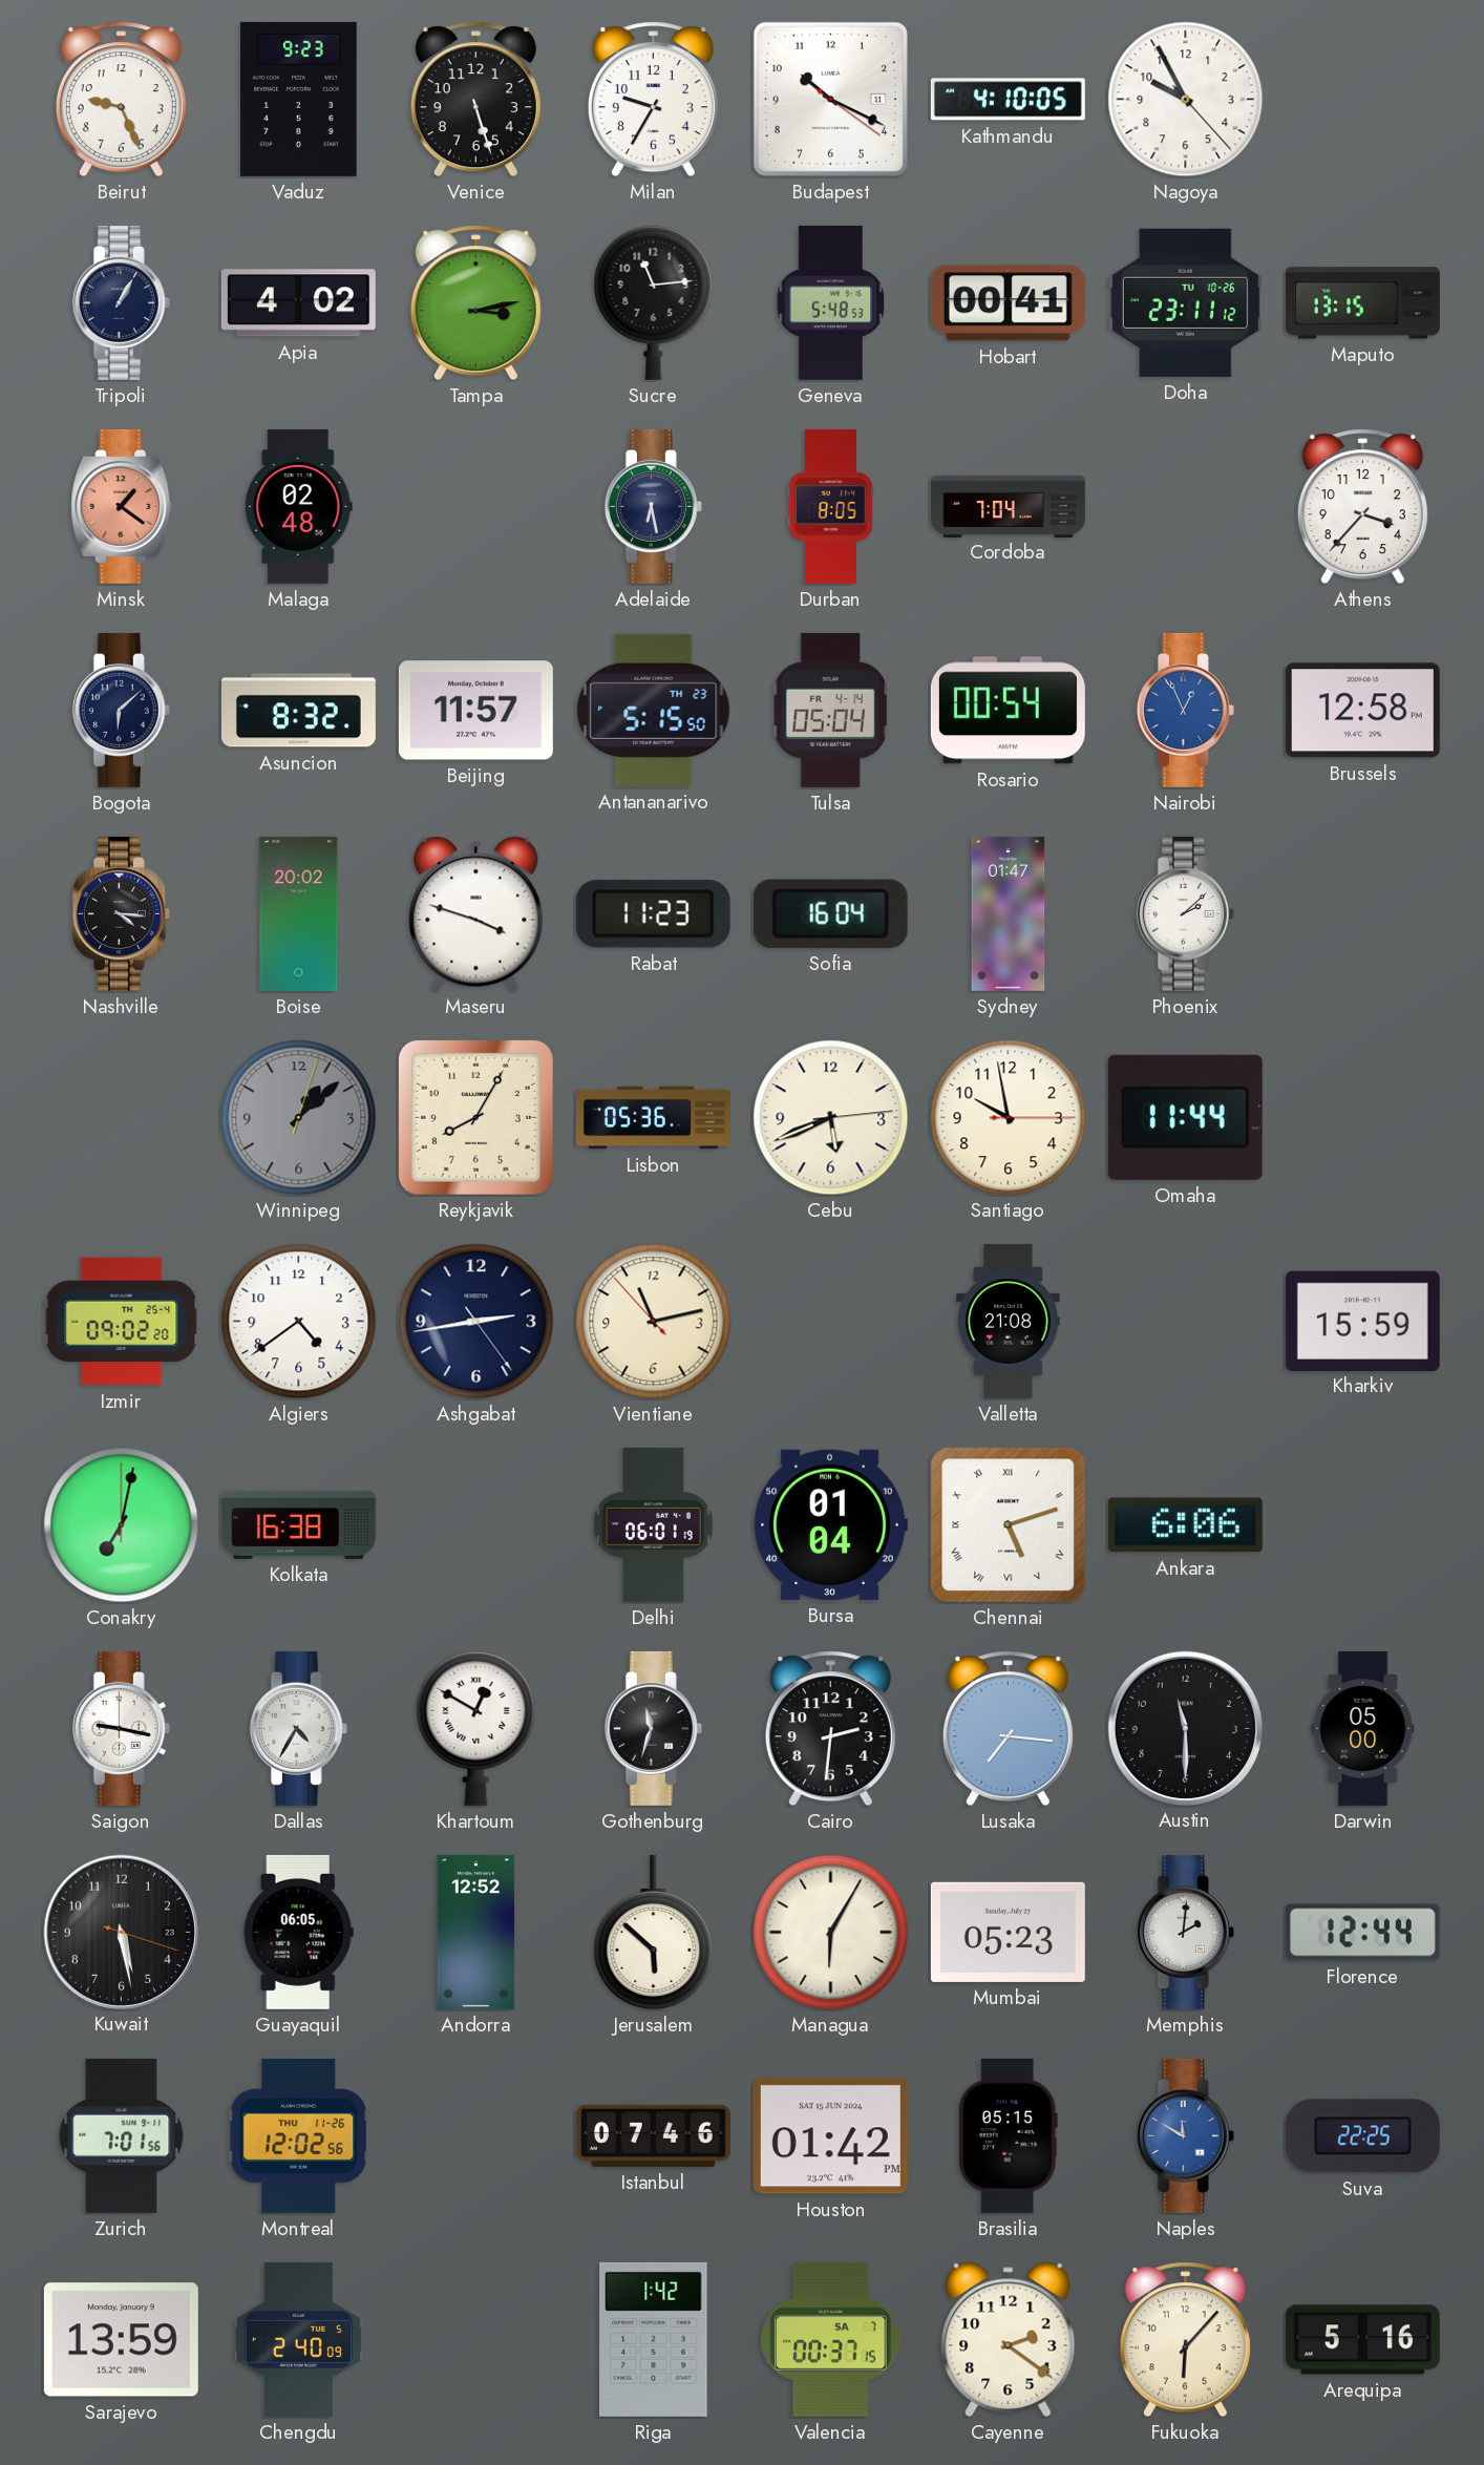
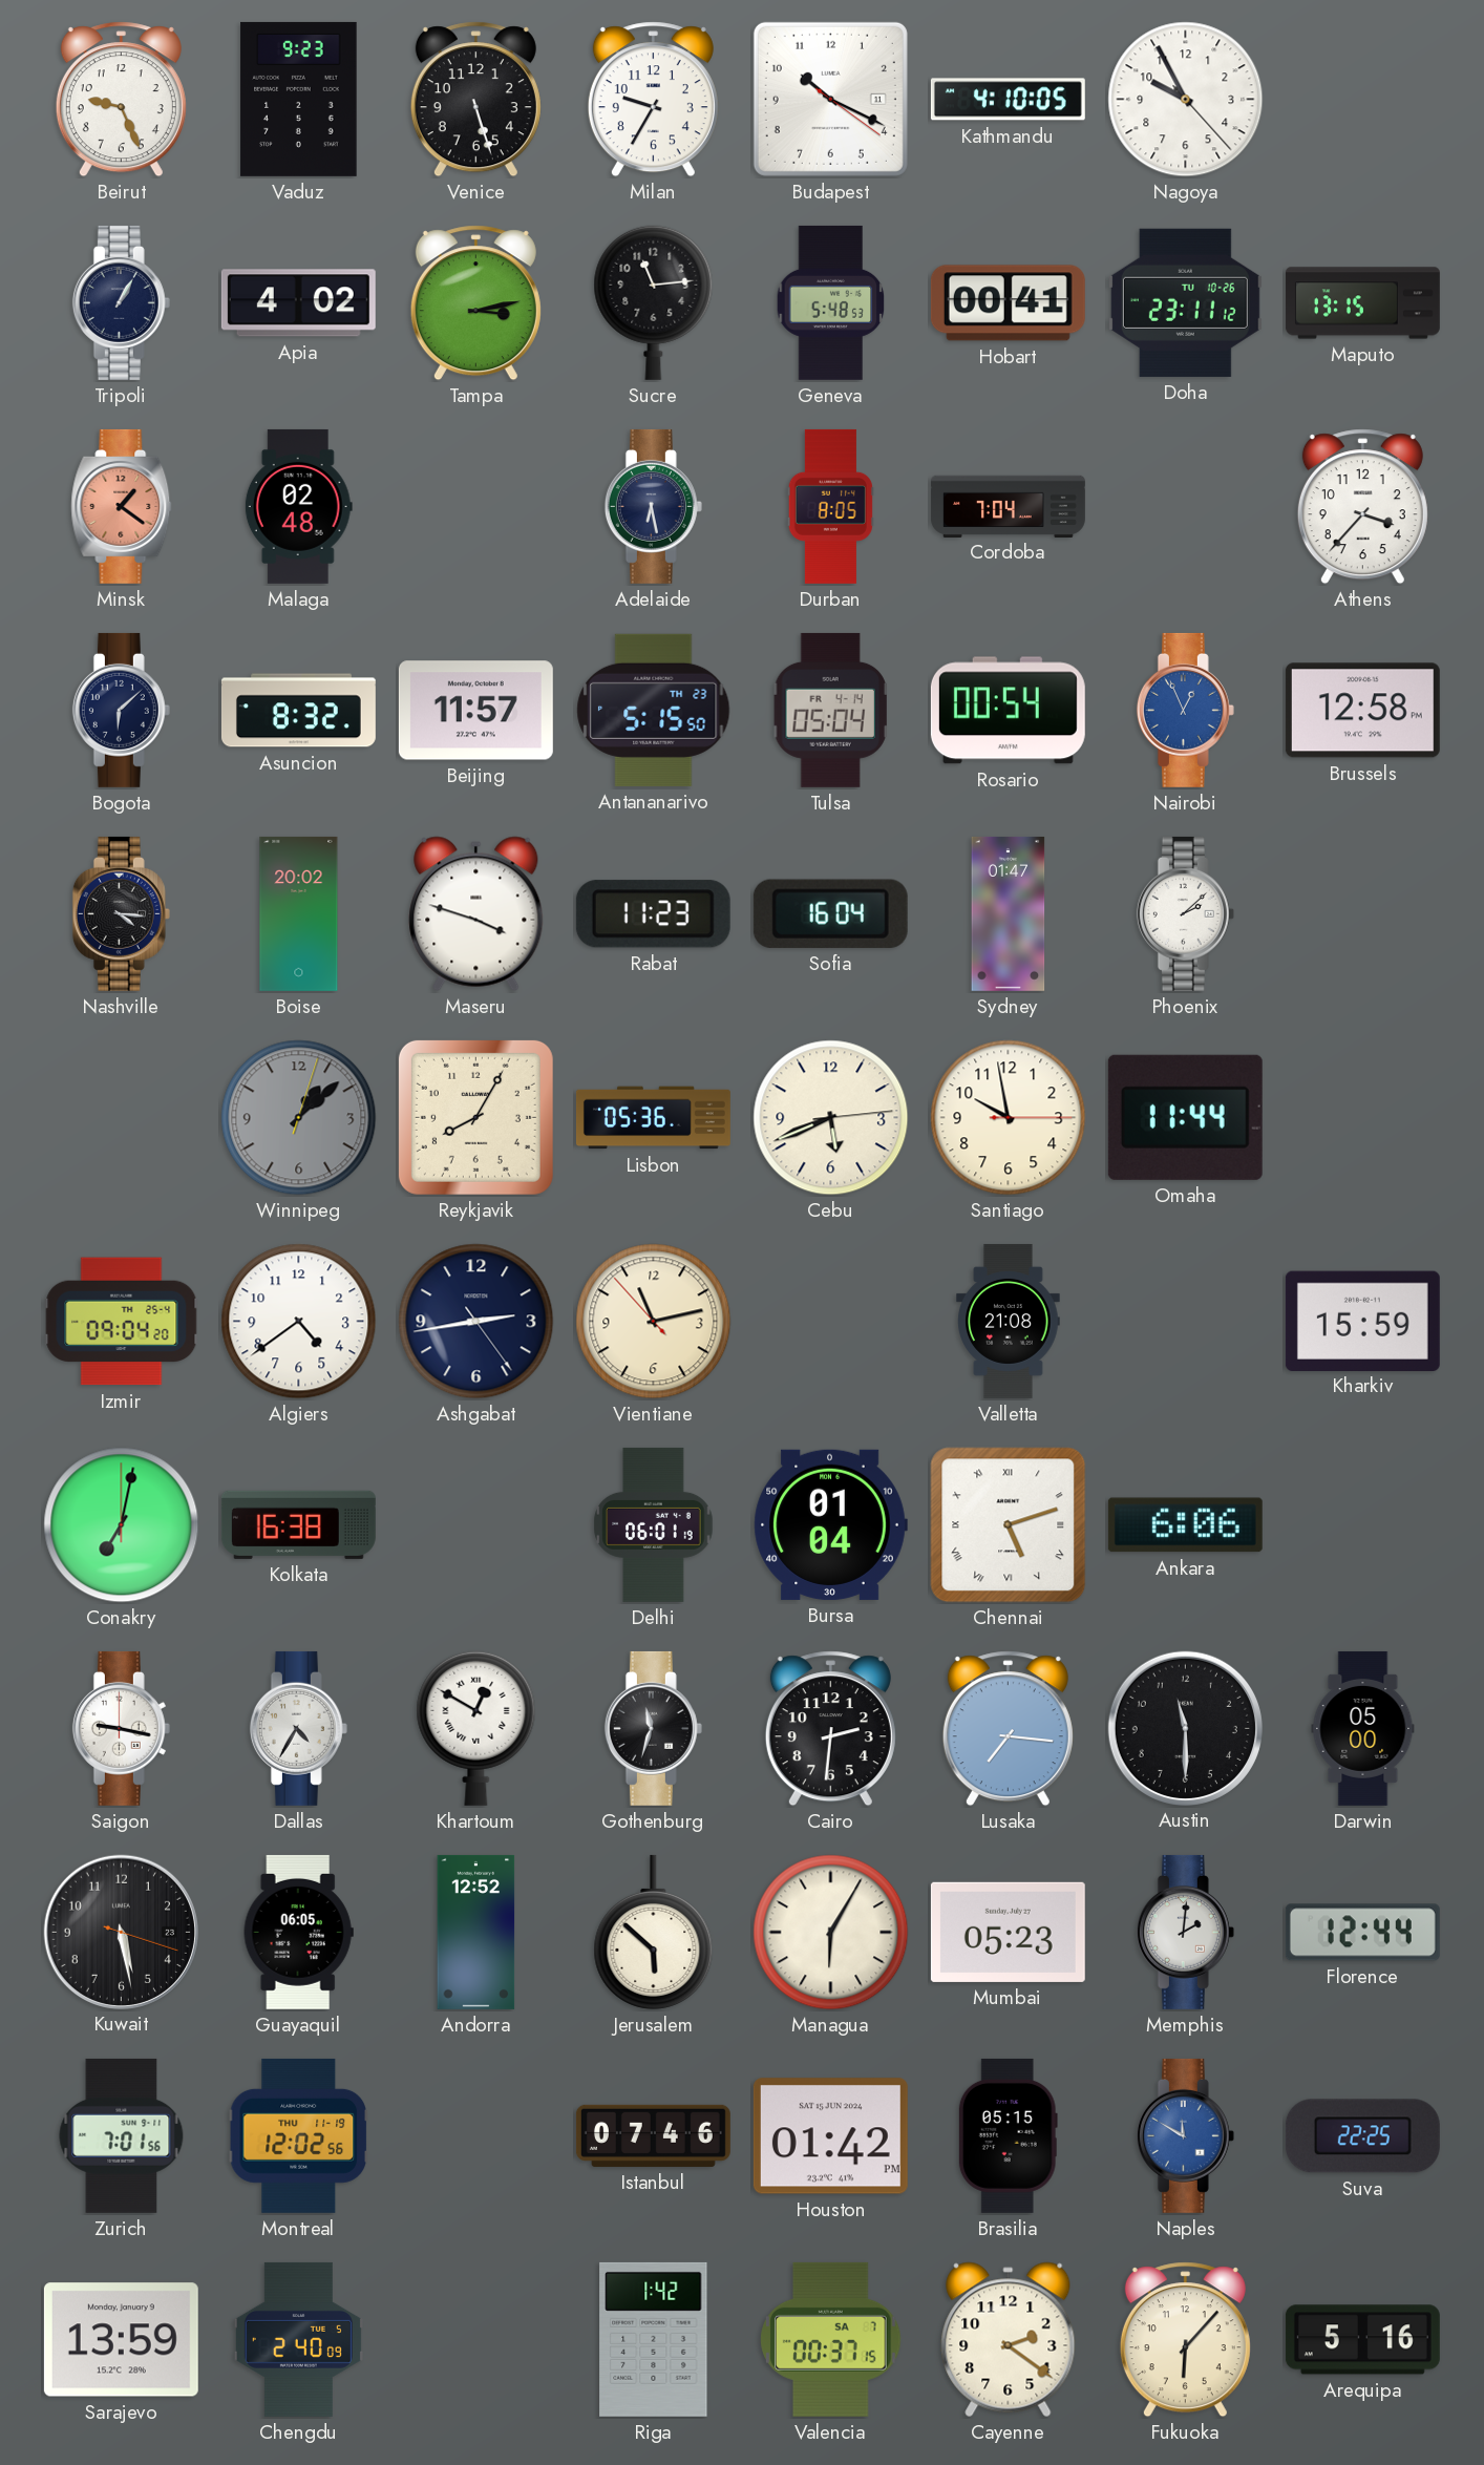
Izmir: 09:02 -> 09:04 (122, 1322)
Montreal date: THU 11-26 -> THU 11-19 (298, 2135)
